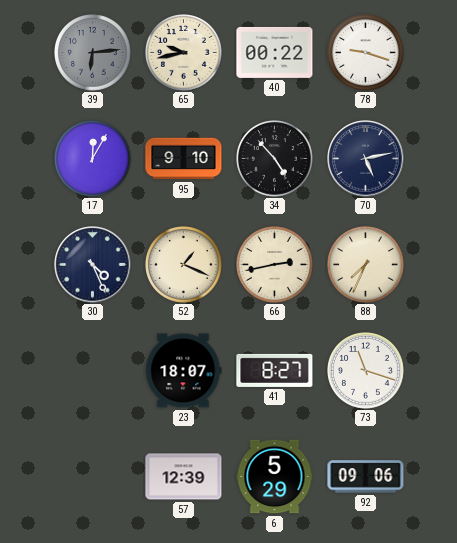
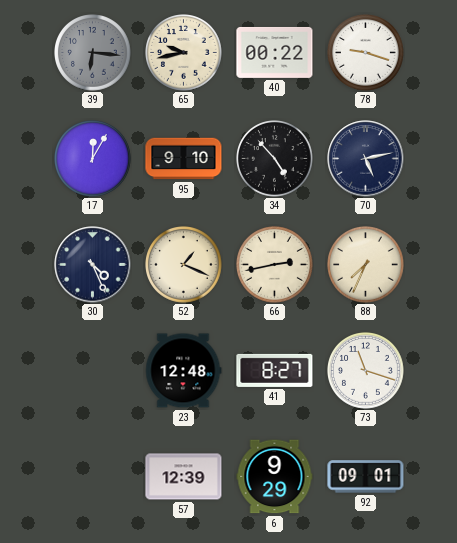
39: 6:14 -> 6:16 (93, 53)
23: 18:07 -> 12:48 (184, 371)
6: 5:29 -> 9:29 (275, 477)
92: 09:06 -> 09:01 (366, 477)
